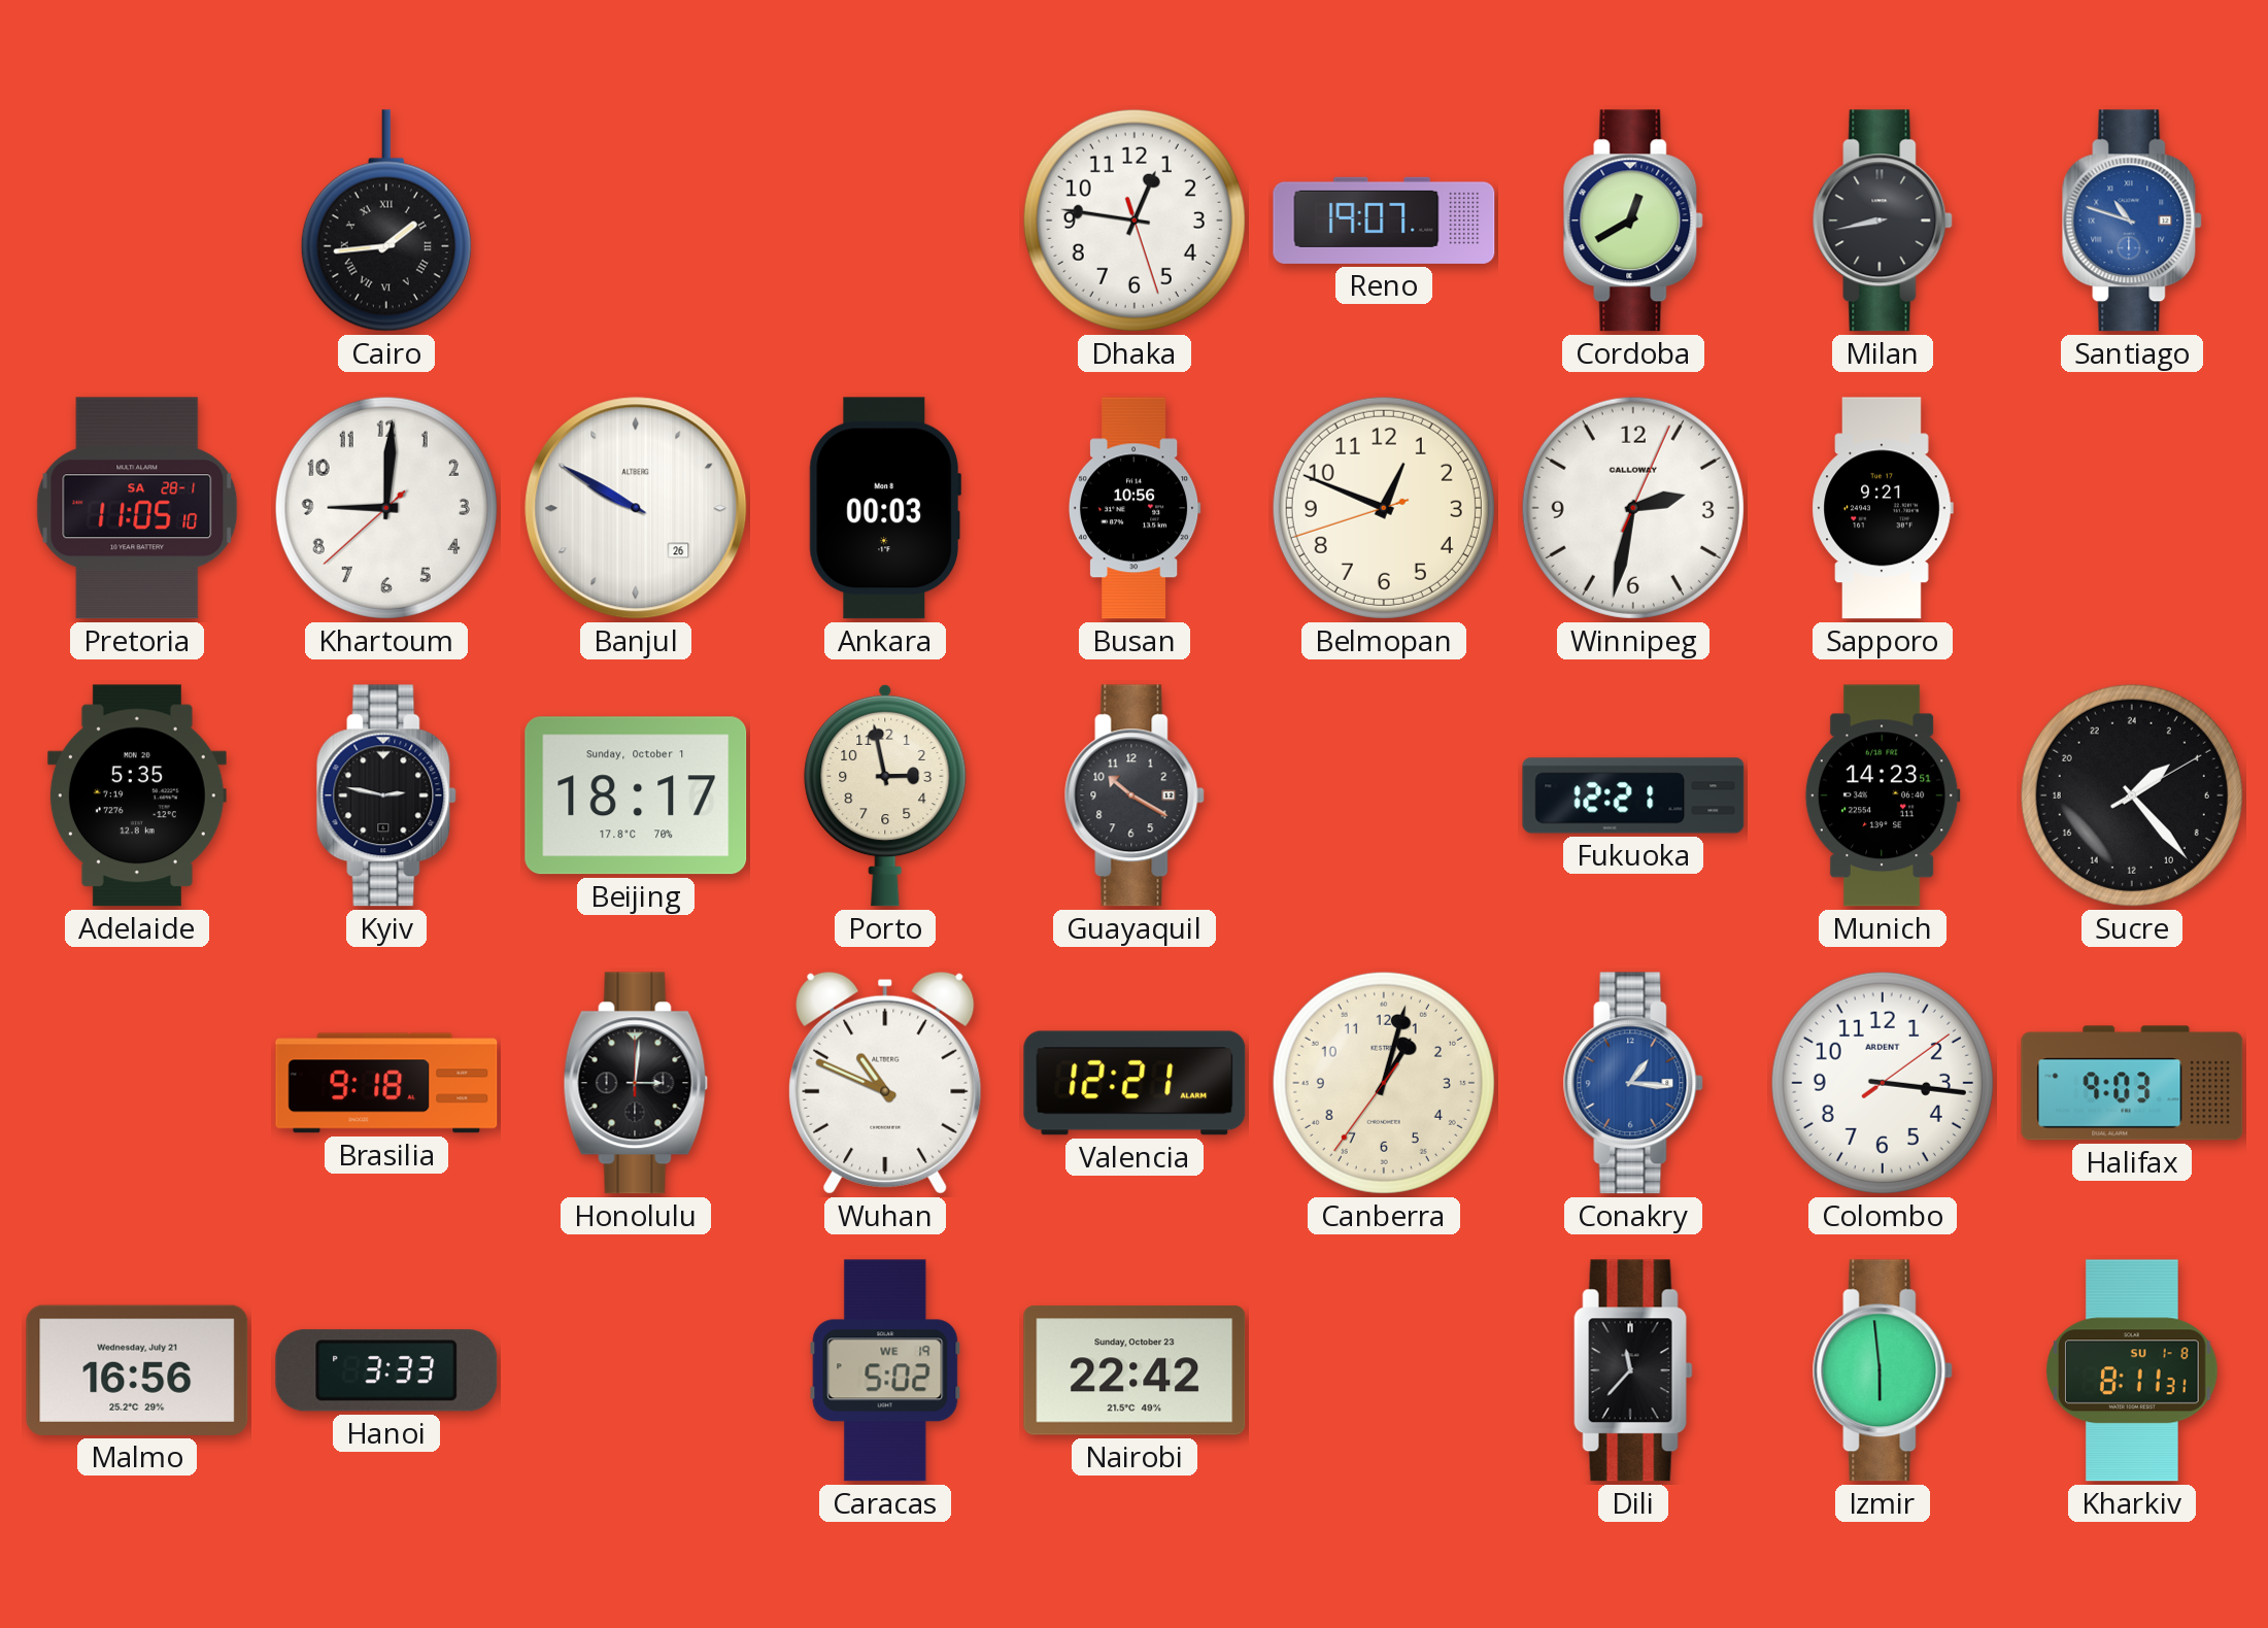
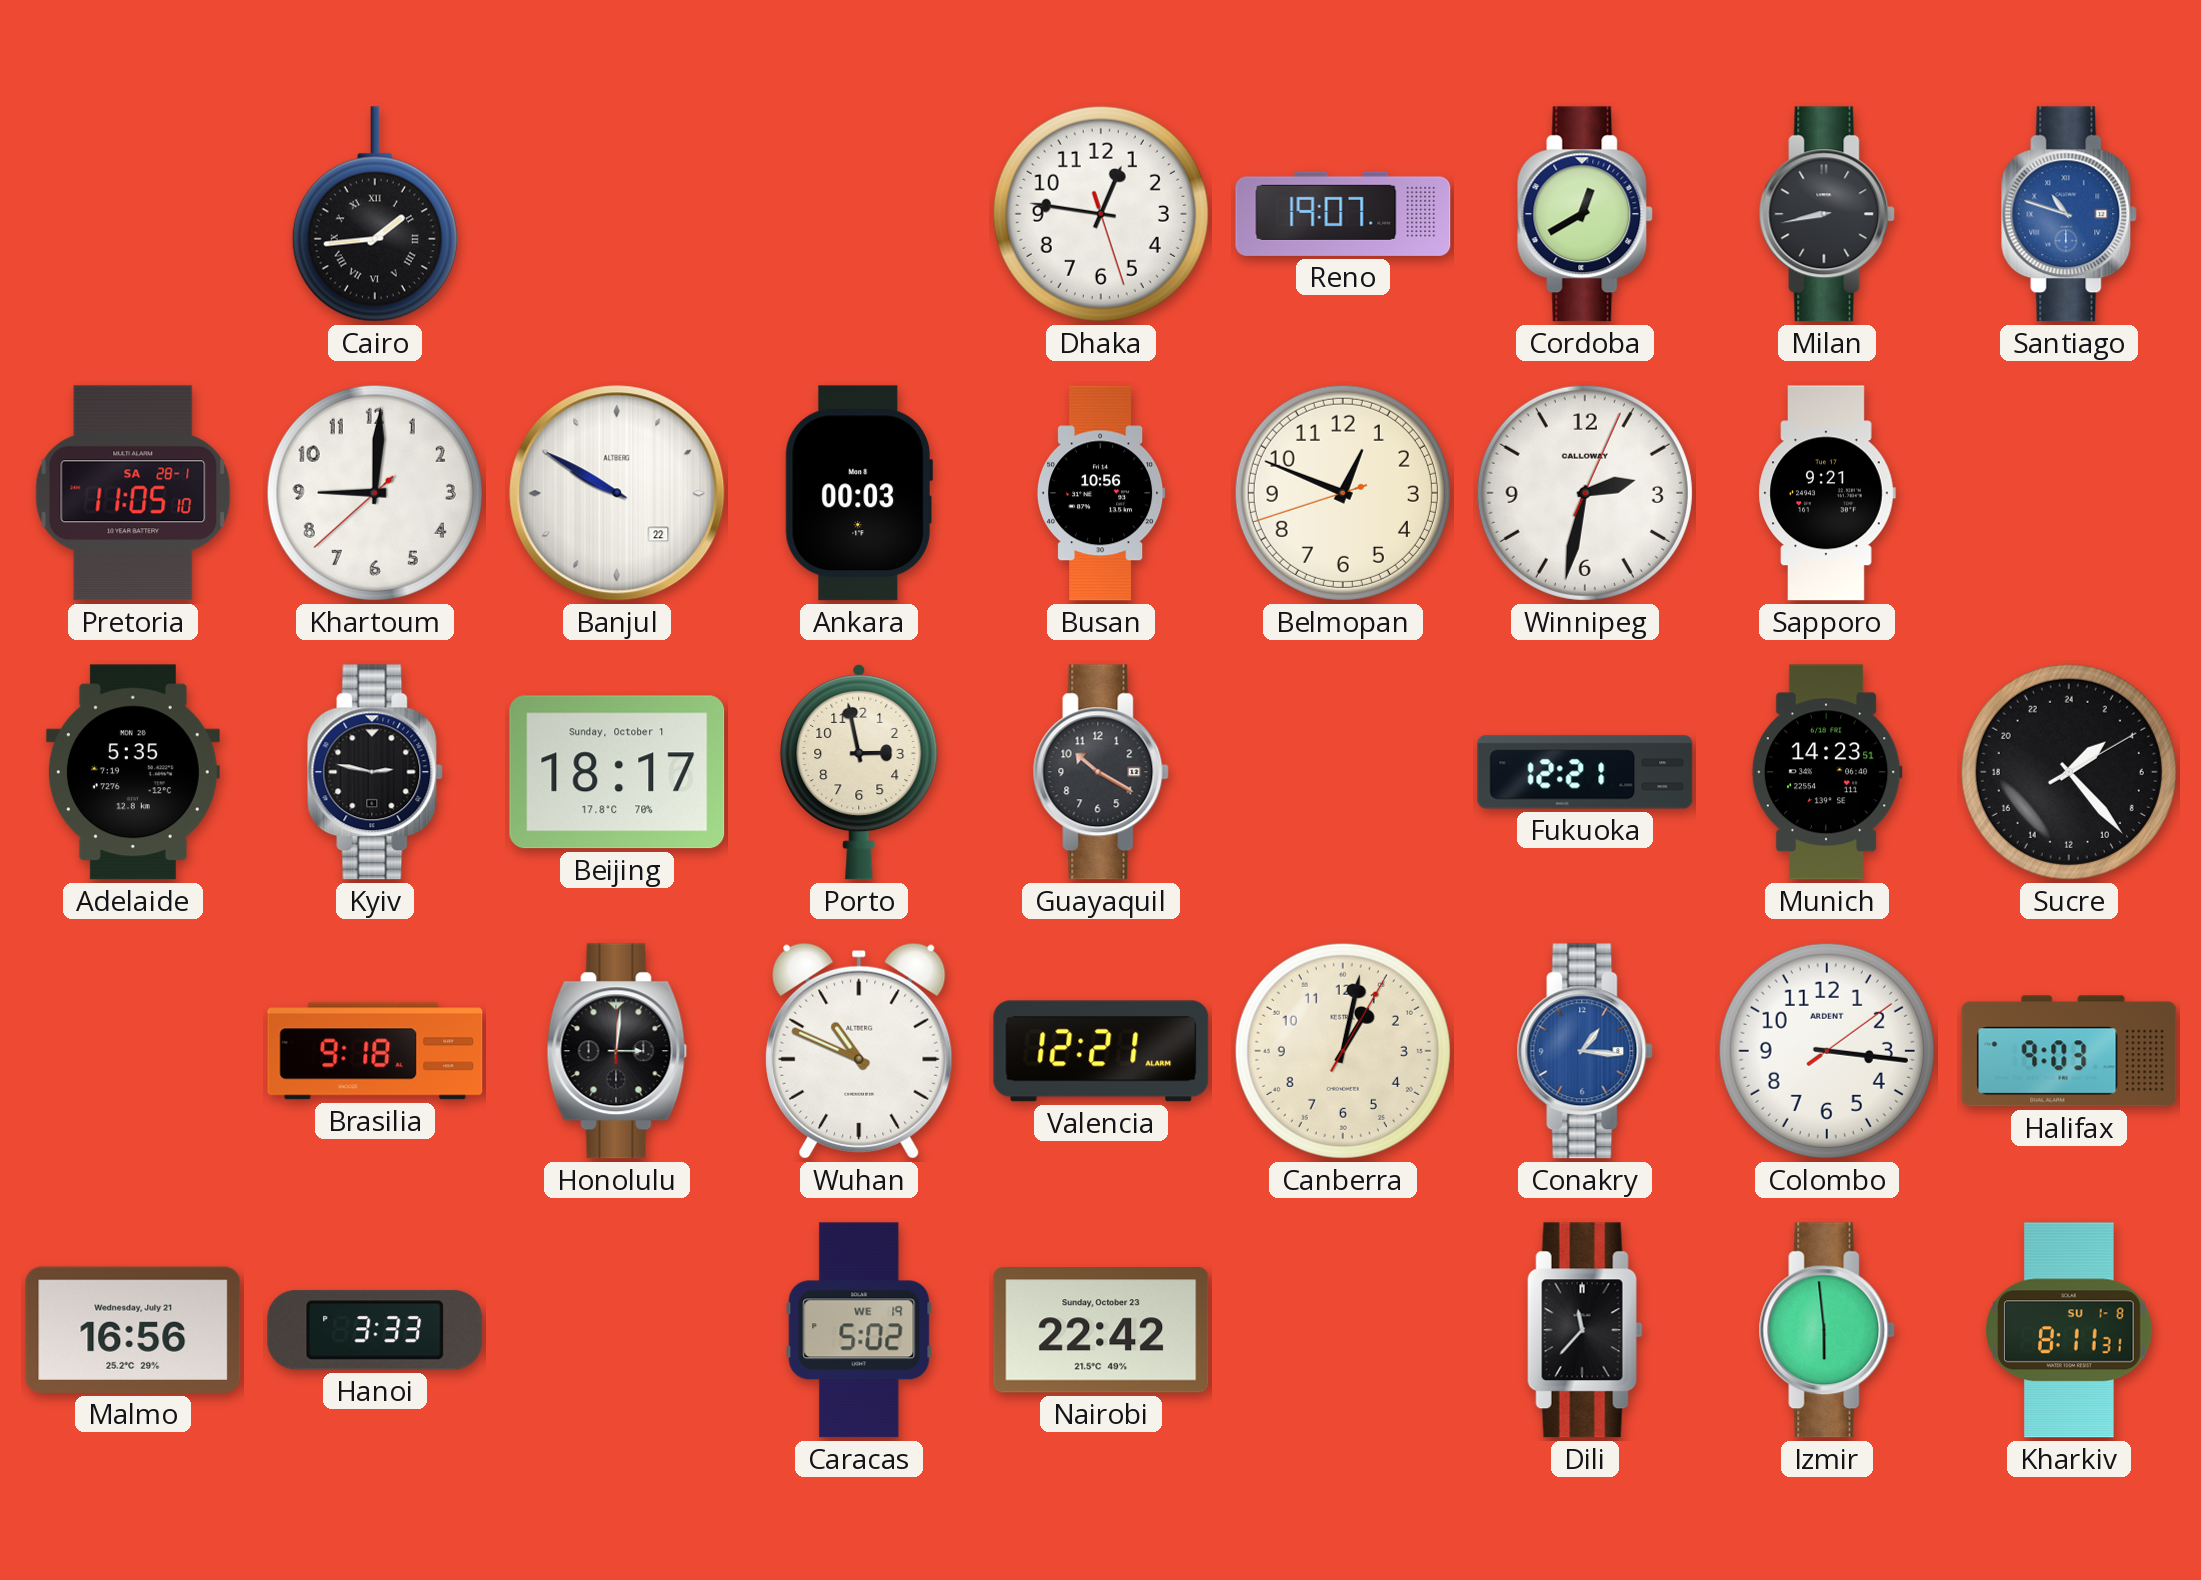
Banjul date: 26 -> 22 (617, 493)
Canberra: 1:02:36 -> 1:02:05 (1343, 1051)
